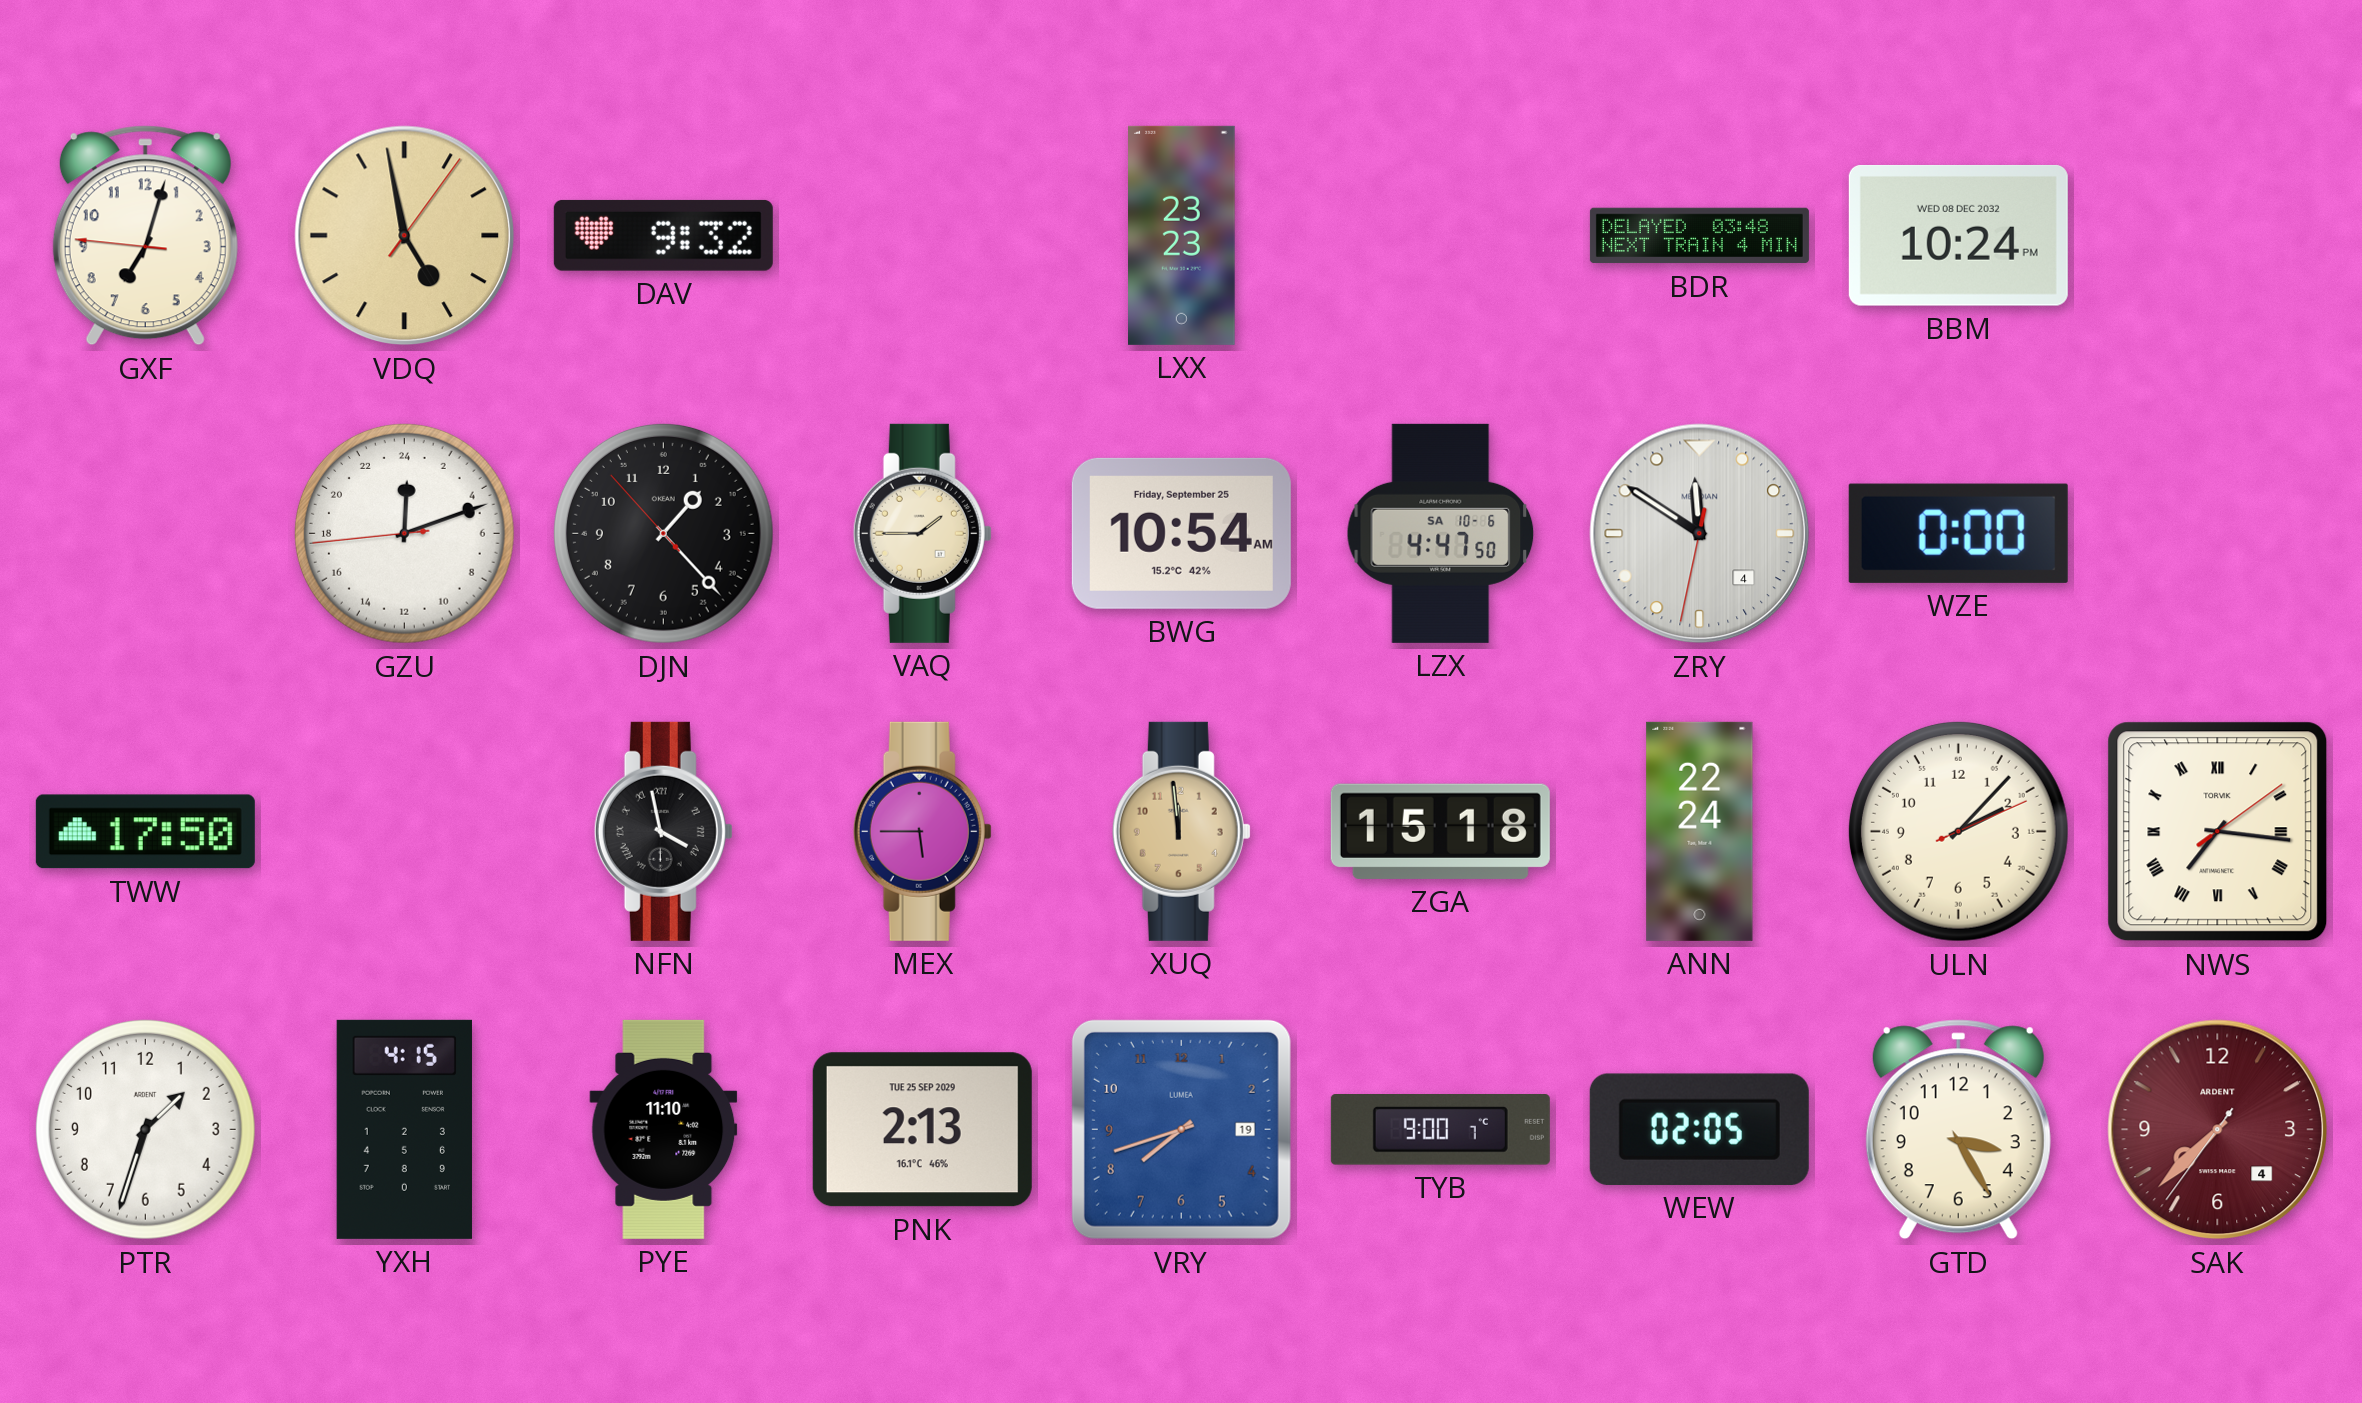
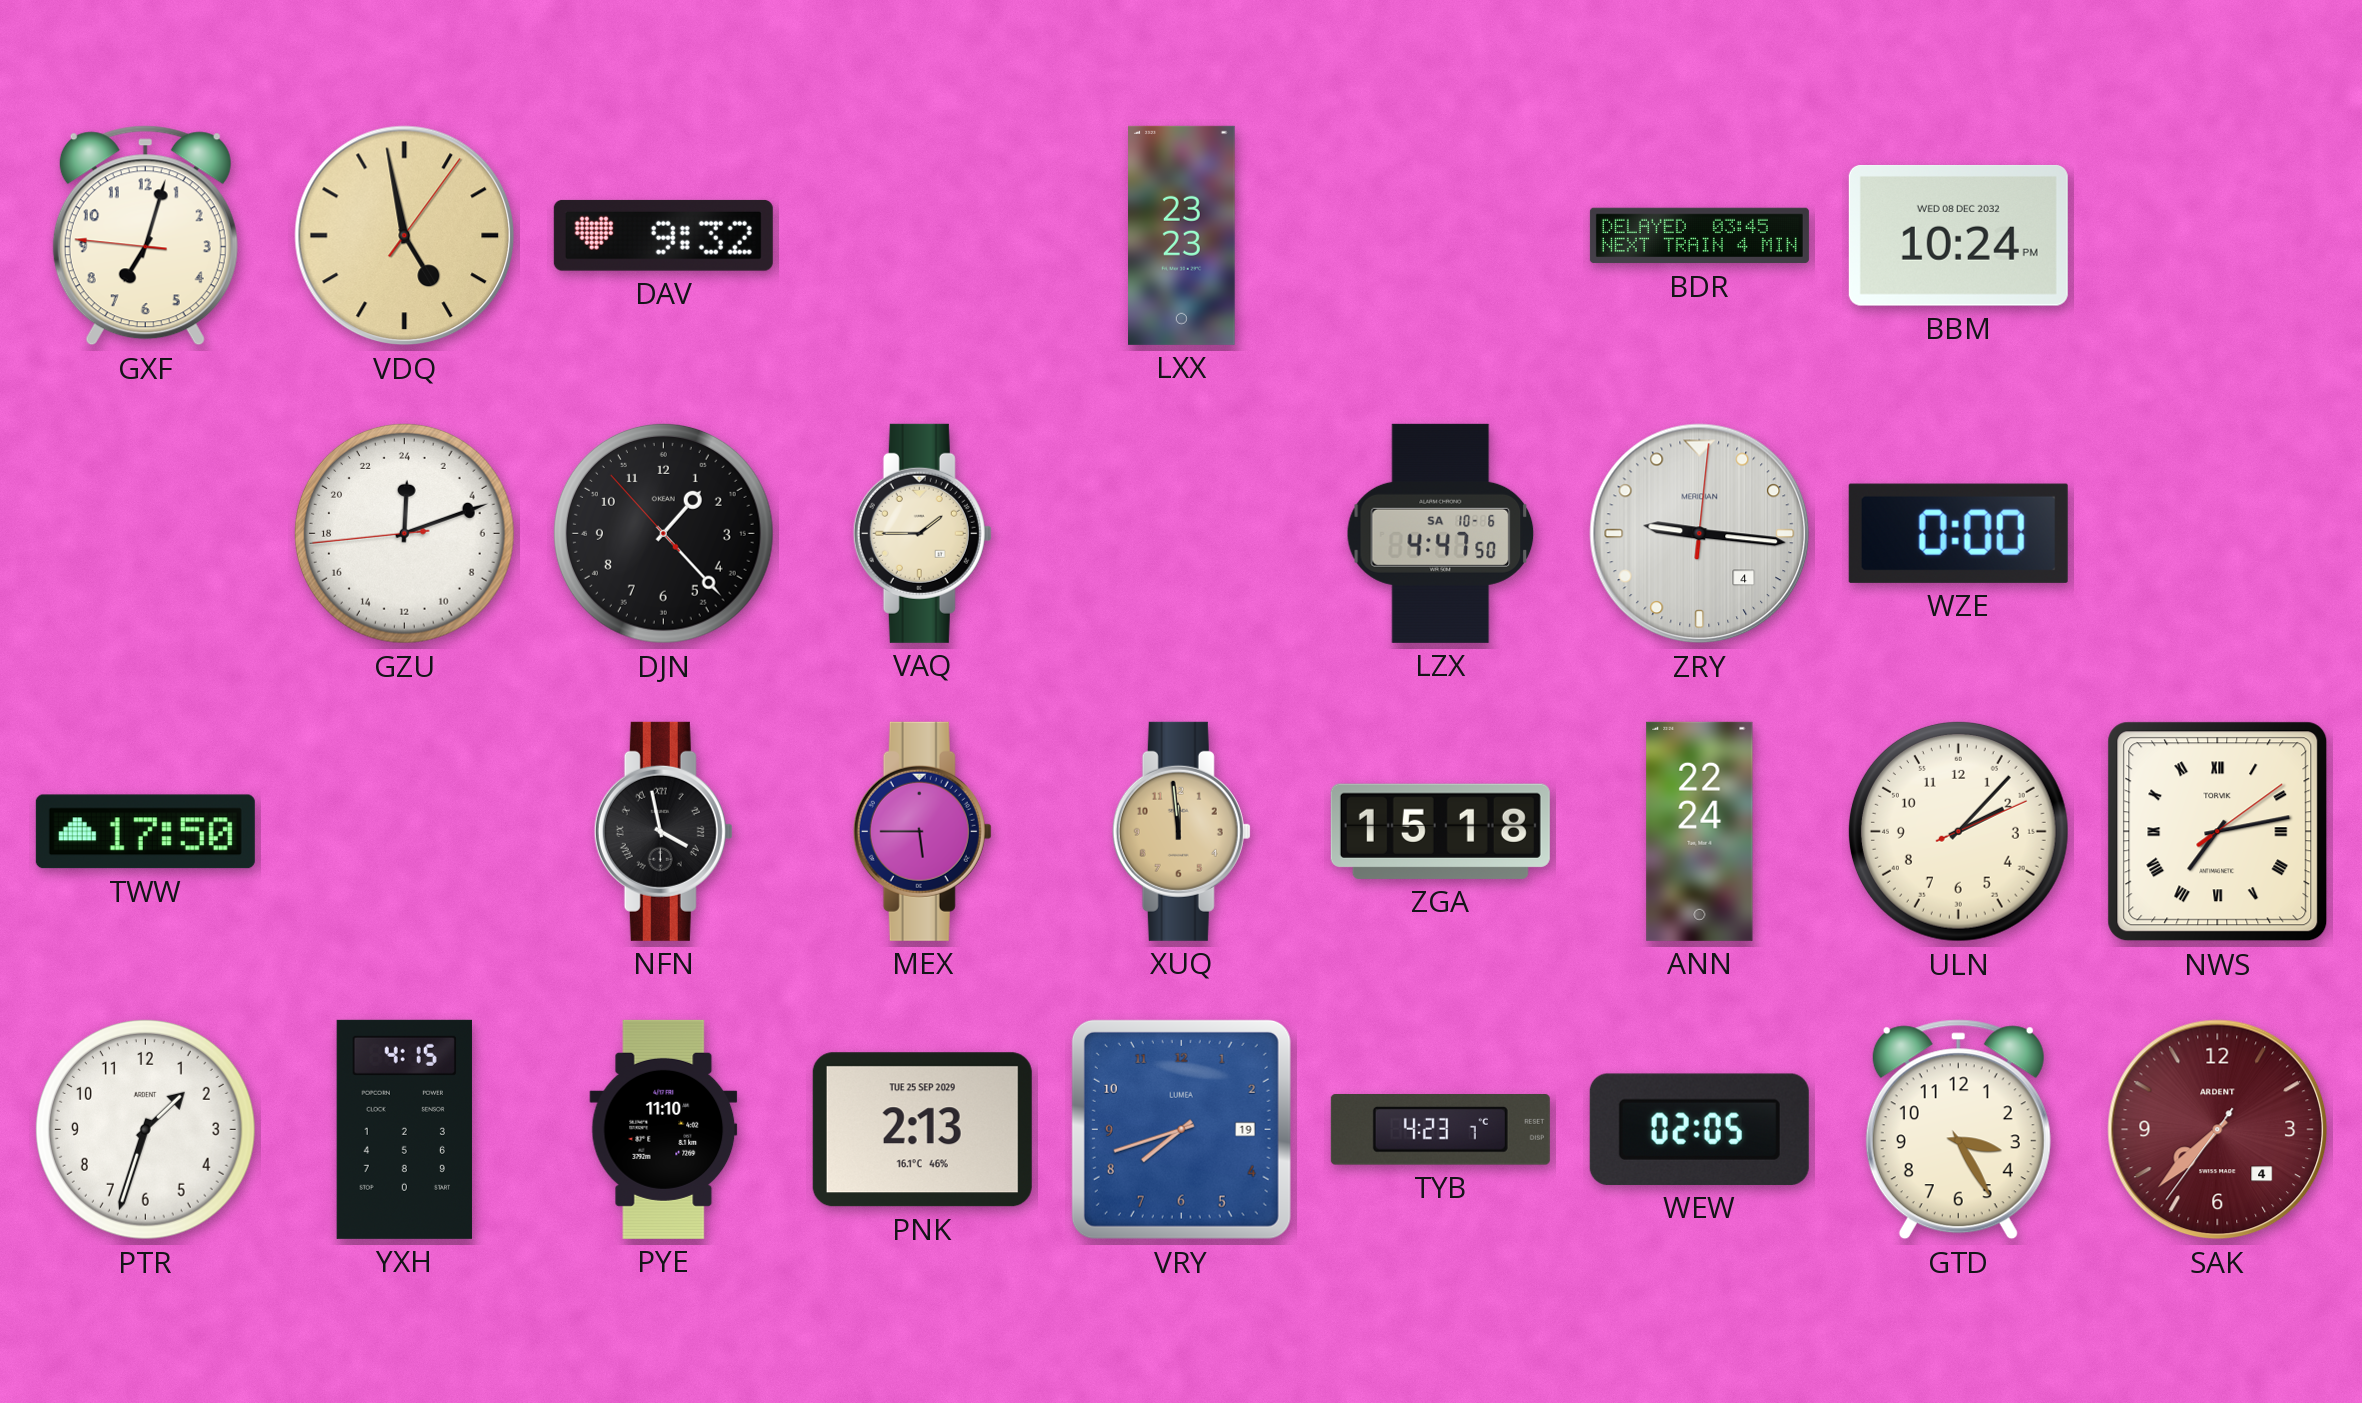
BDR: 03:48 -> 03:45 (1699, 236)
BWG: 10:54 -> none (1181, 533)
ZRY: 11:50 -> 9:16 (1700, 534)
NWS: 7:16 -> 7:13 (2218, 832)
TYB: 9:00 -> 4:23 (1440, 1130)
